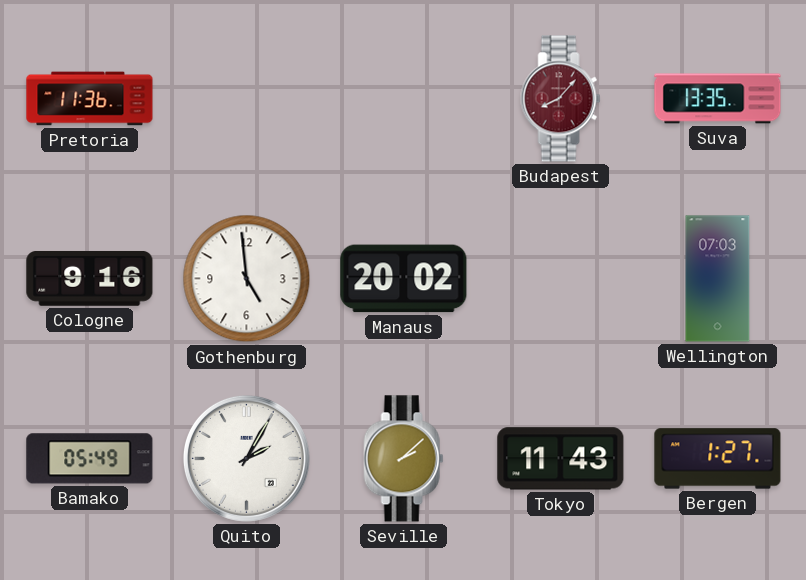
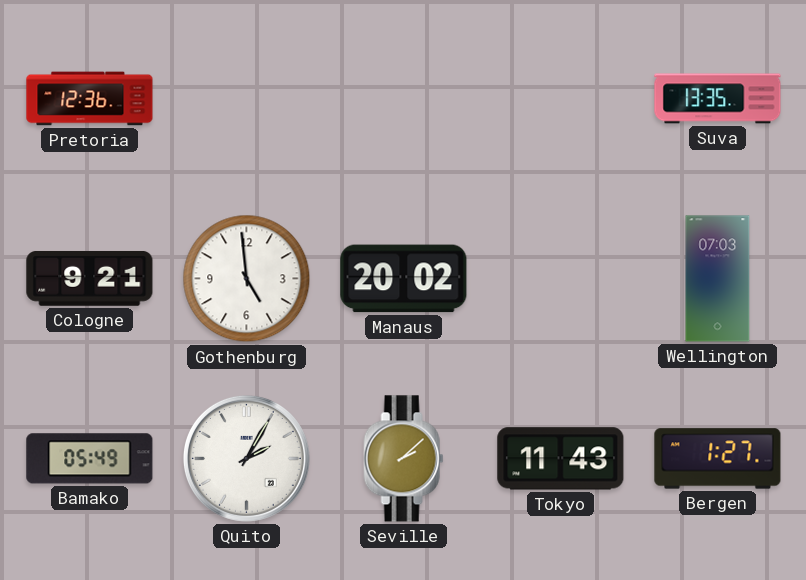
Pretoria: 11:36 -> 12:36 (90, 99)
Budapest: 8:07 -> none (561, 99)
Cologne: 9:16 -> 9:21 (90, 278)
